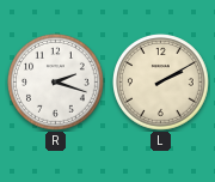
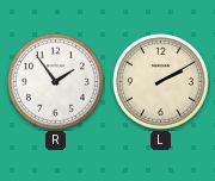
R: 2:18 -> 1:54 (56, 82)
